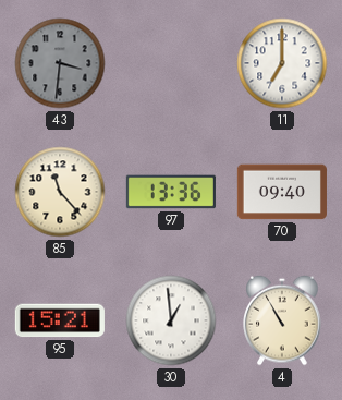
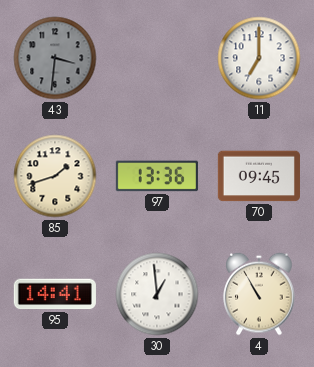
85: 11:23 -> 1:42 (55, 176)
70: 09:40 -> 09:45 (259, 176)
95: 15:21 -> 14:41 (55, 294)
